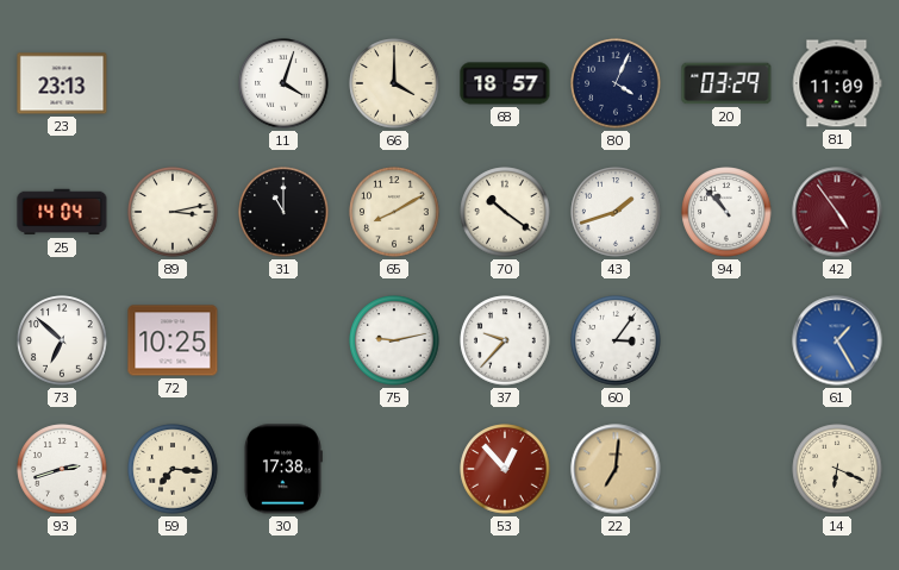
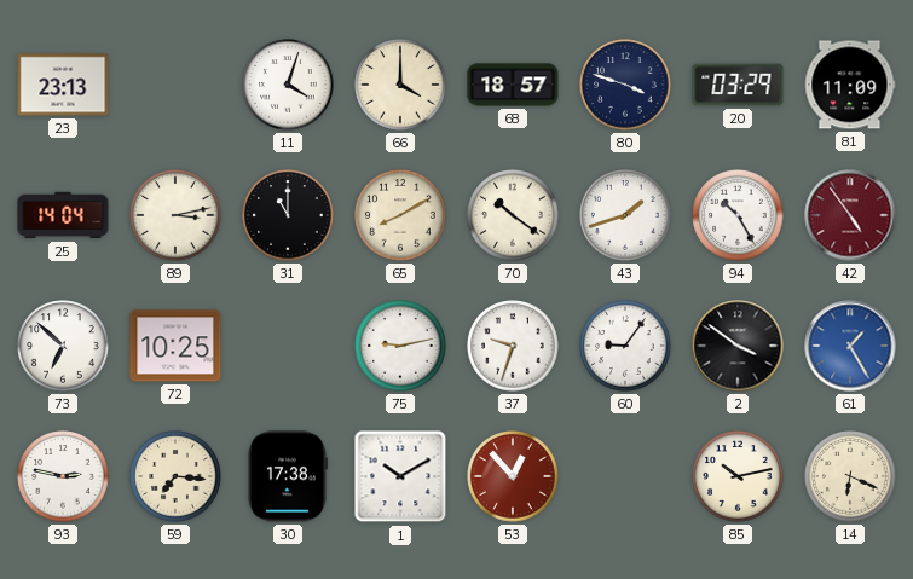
80: 4:04 -> 3:48 (625, 85)
94: 10:53 -> 10:25 (738, 215)
37: 9:37 -> 9:33 (513, 346)
60: 3:06 -> 9:06 (625, 346)
2: none -> 3:51 (738, 346)
93: 2:42 -> 2:47 (63, 476)
1: none -> 10:10 (400, 476)
22: 7:01 -> none (616, 469)
85: none -> 10:13 (738, 476)
